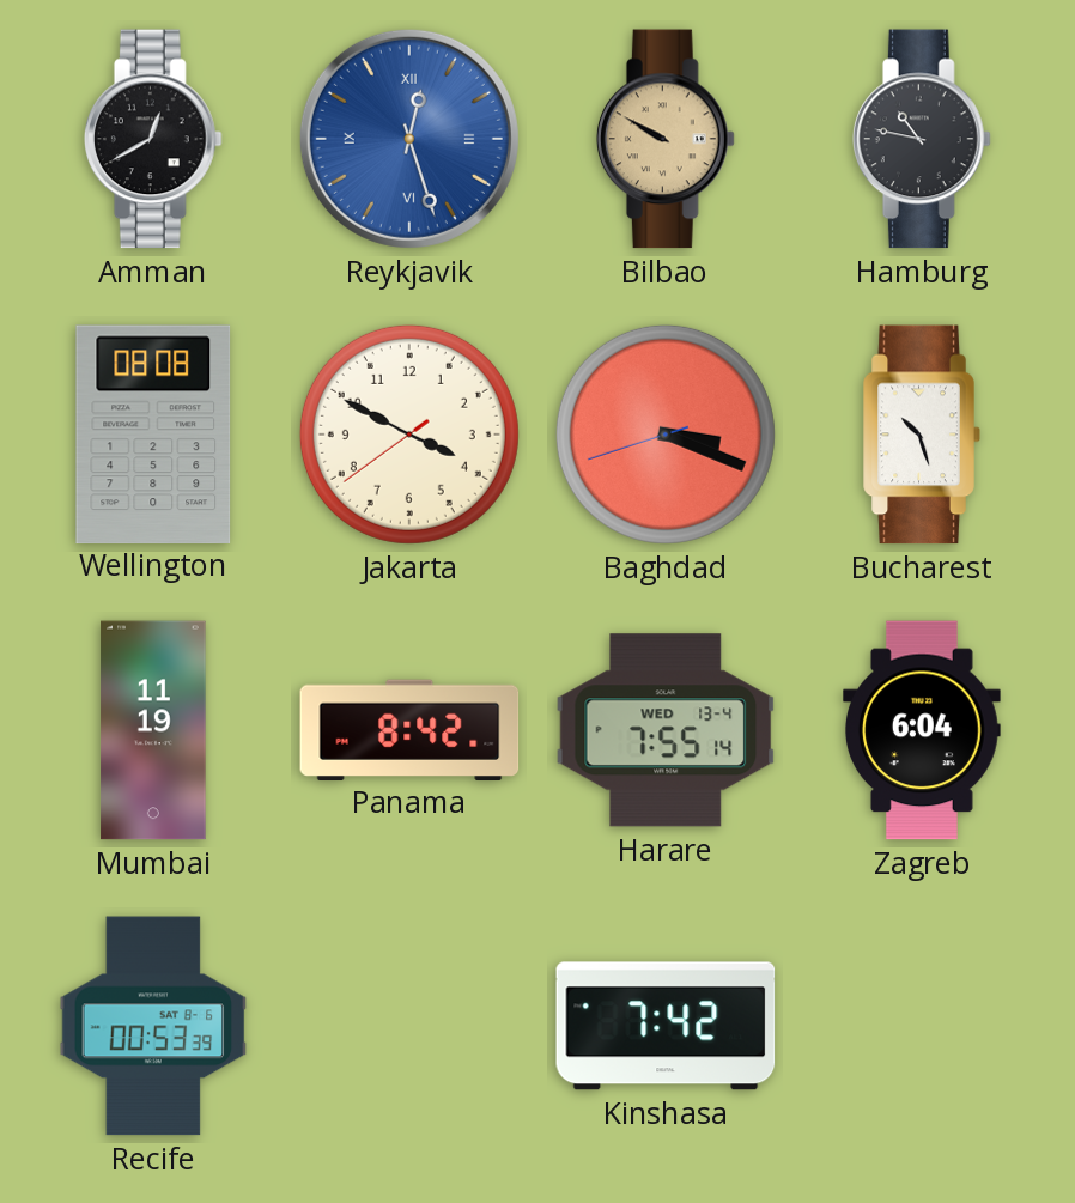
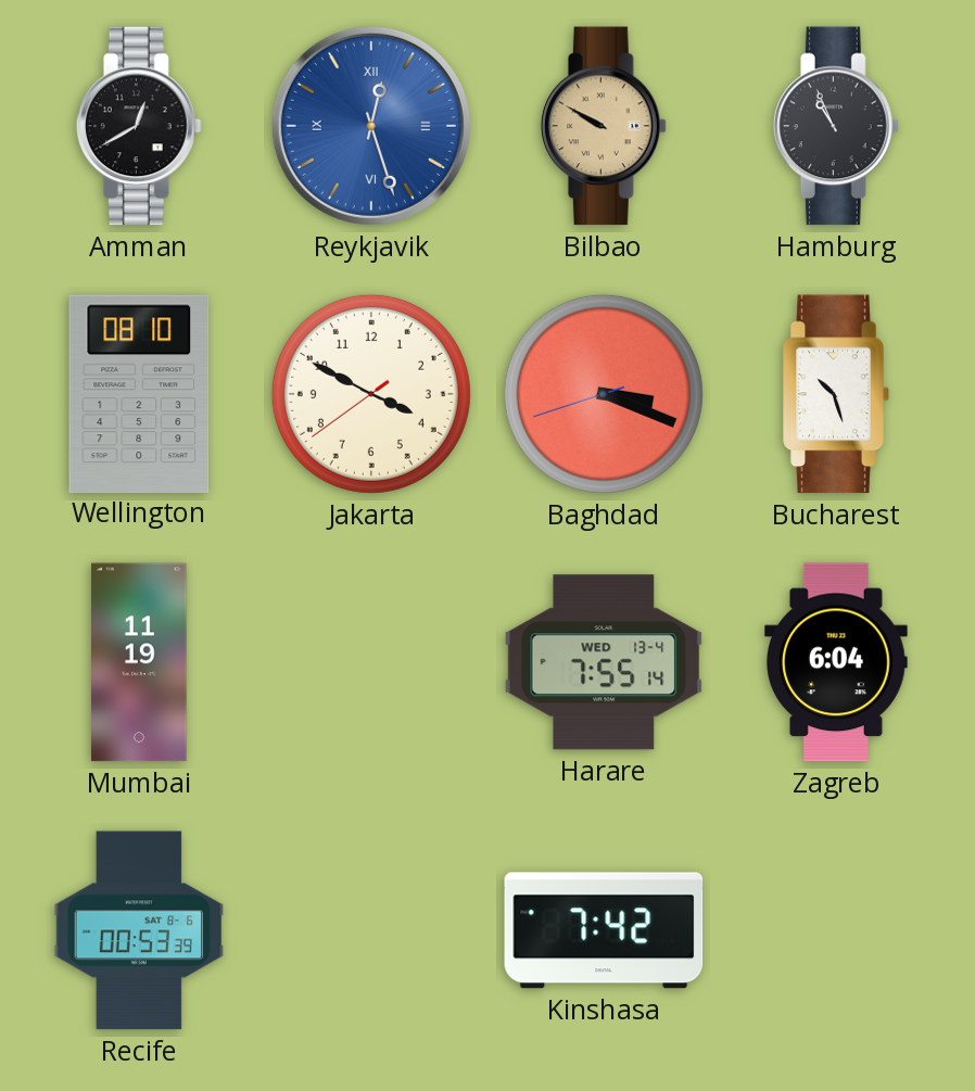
Hamburg: 10:47 -> 10:56 (836, 126)
Wellington: 08:08 -> 08:10 (139, 393)
Panama: 8:42 -> none (409, 729)
